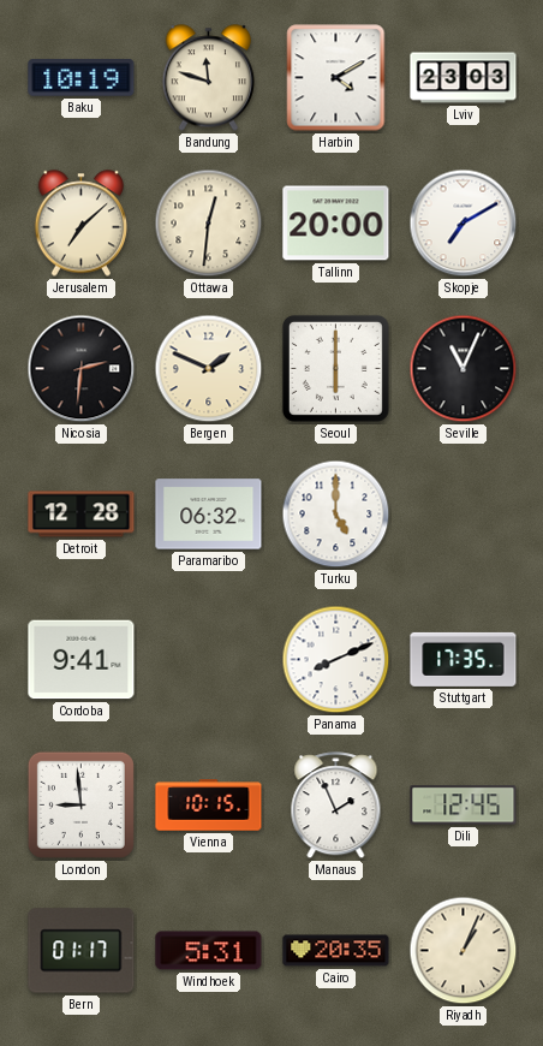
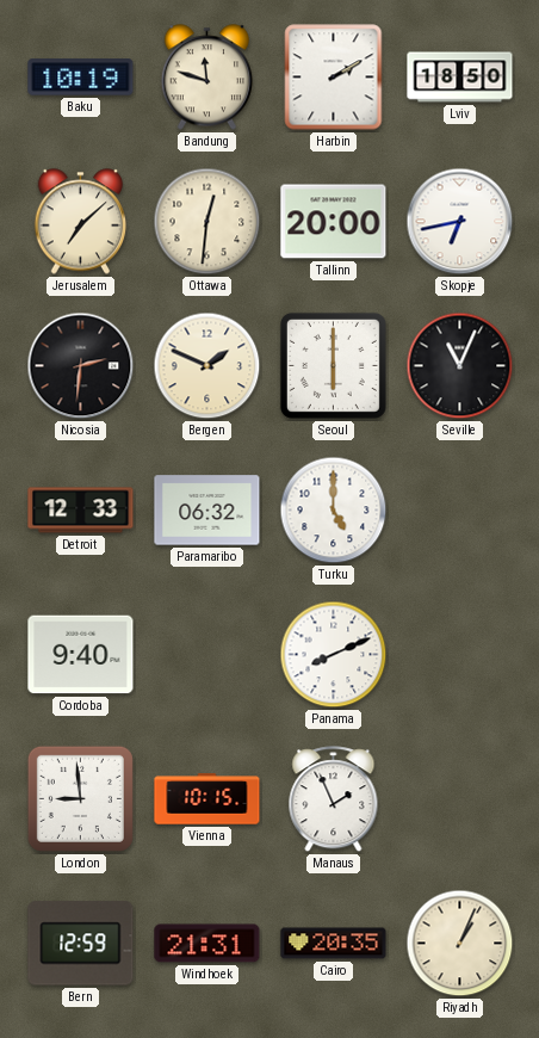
Harbin: 4:10 -> 2:10 (334, 78)
Lviv: 23:03 -> 18:50 (460, 78)
Skopje: 7:10 -> 6:43 (460, 222)
Detroit: 12:28 -> 12:33 (81, 511)
Cordoba: 9:41 -> 9:40 (81, 655)
Stuttgart: 17:35 -> none (464, 659)
Dili: 12:45 -> none (464, 806)
Bern: 01:17 -> 12:59 (81, 944)
Windhoek: 5:31 -> 21:31 (207, 944)
